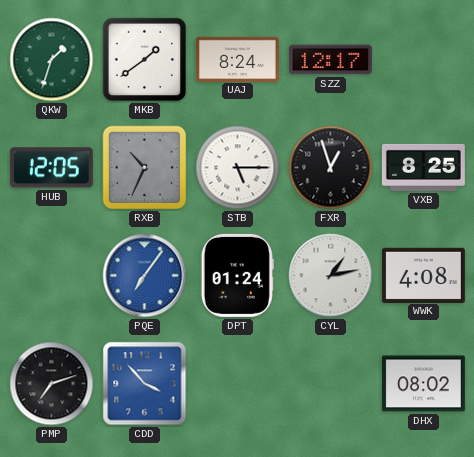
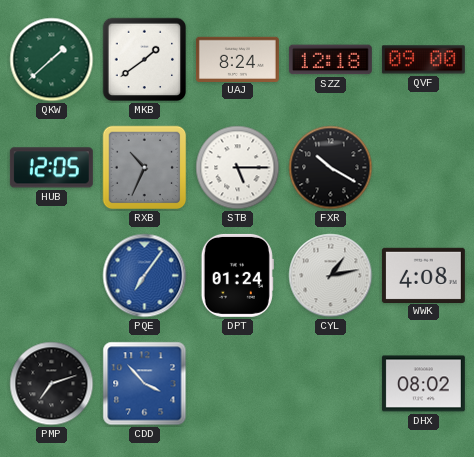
QKW: 1:33 -> 1:38 (52, 60)
SZZ: 12:17 -> 12:18 (330, 60)
QVF: none -> 09:00 (423, 60)
FXR: 12:57 -> 10:20 (331, 168)
VXB: 8:25 -> none (423, 167)
